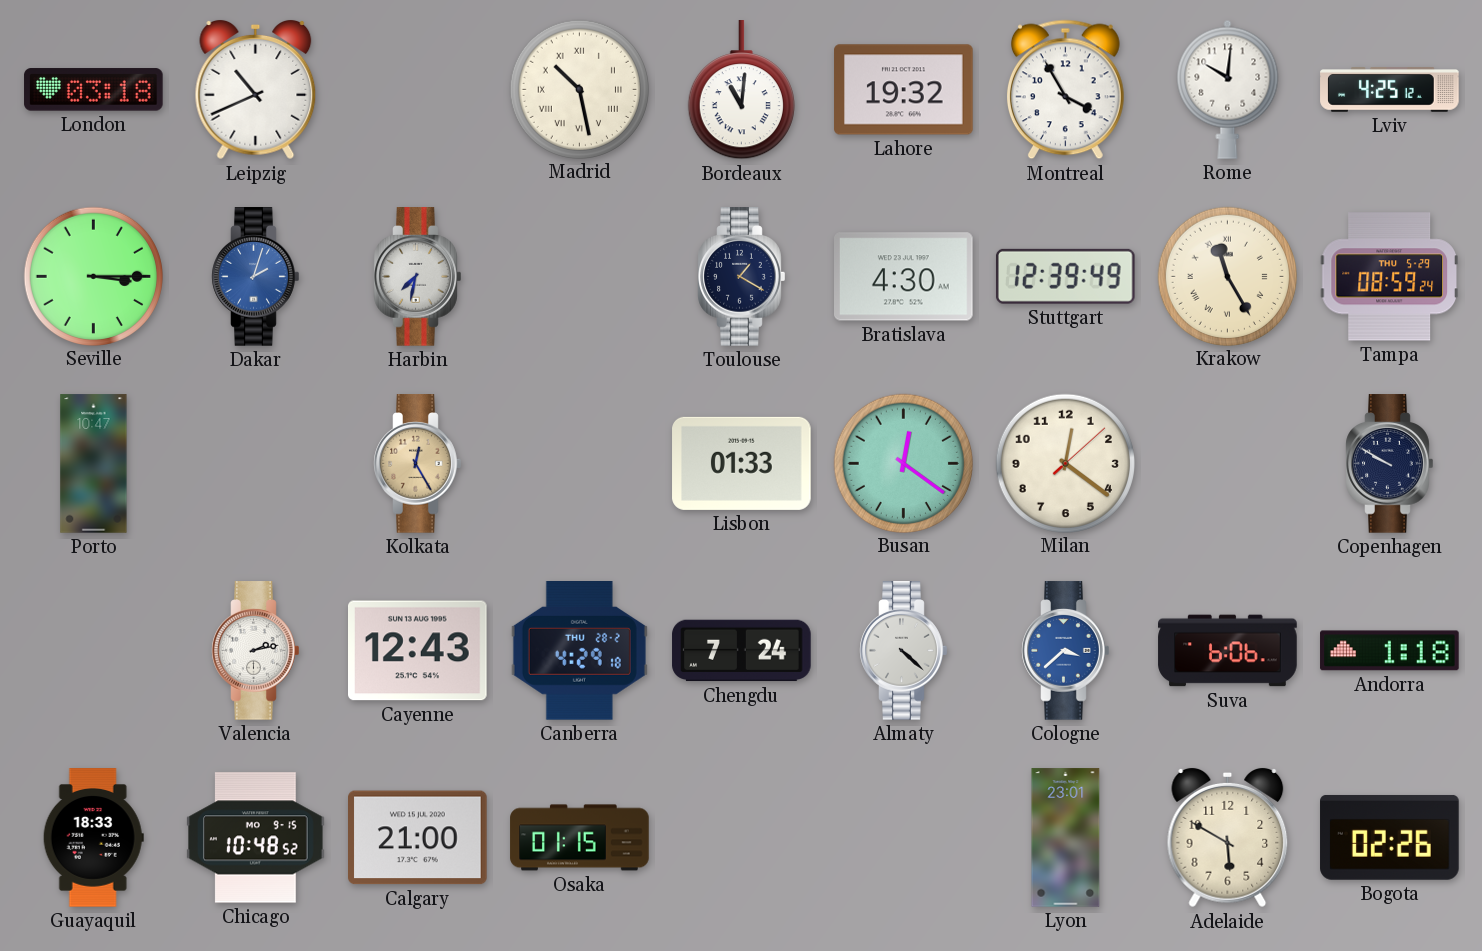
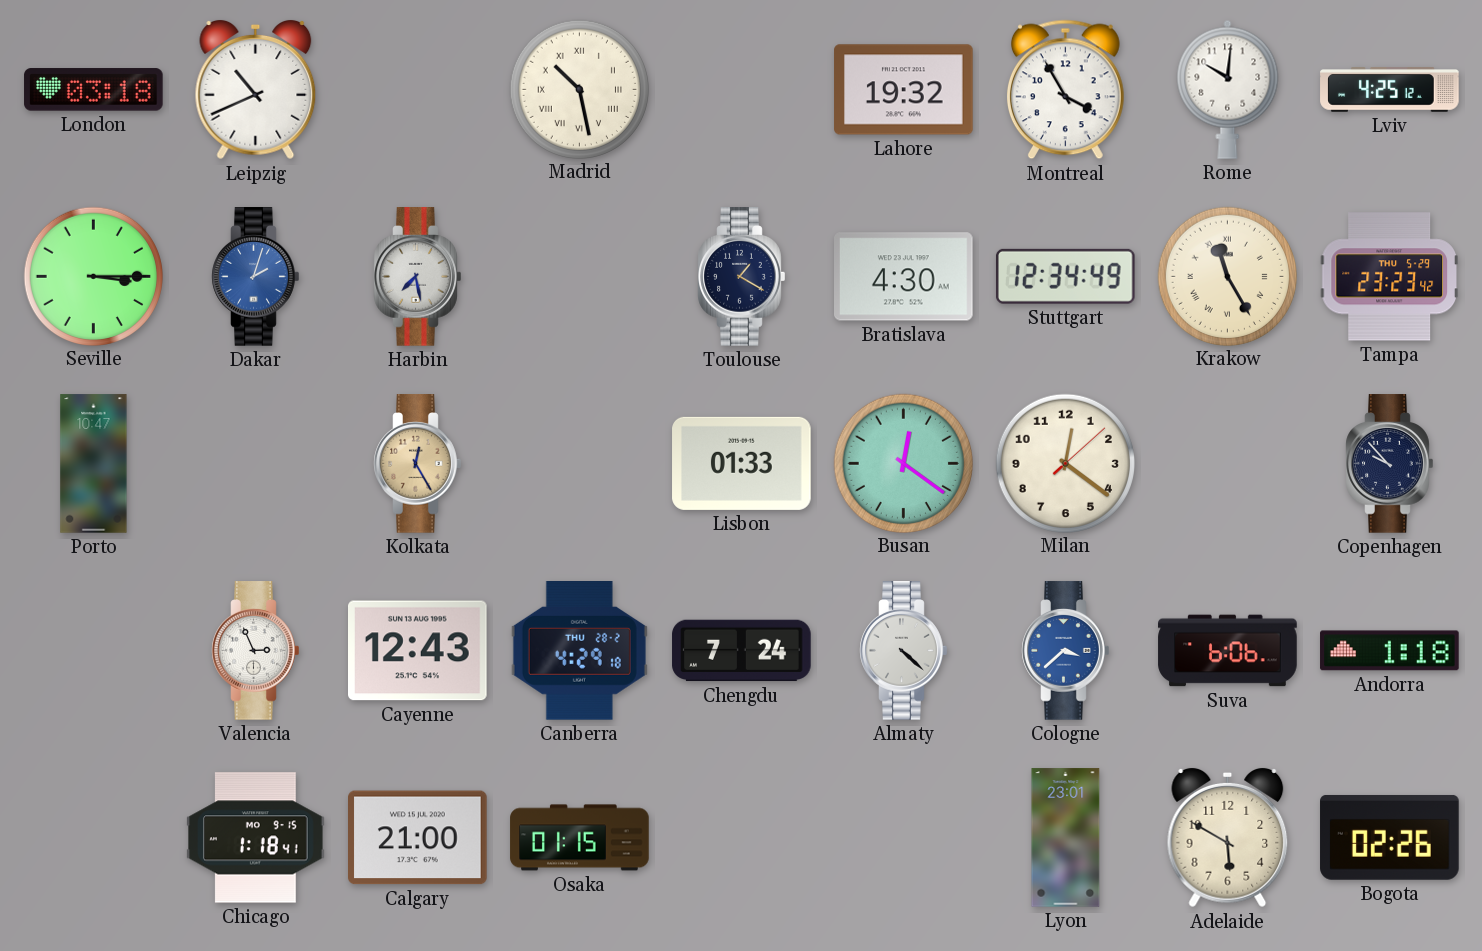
Bordeaux: 11:01 -> none (741, 90)
Harbin: 7:32 -> 7:28 (418, 277)
Stuttgart: 12:39 -> 12:34 (1065, 276)
Tampa: 08:59 -> 23:23 (1389, 277)
Copenhagen: 9:50 -> 9:53 (1390, 464)
Valencia: 2:13 -> 2:56 (256, 651)
Guayaquil: 18:33 -> none (93, 838)
Chicago: 10:48 -> 1:18 (256, 838)
